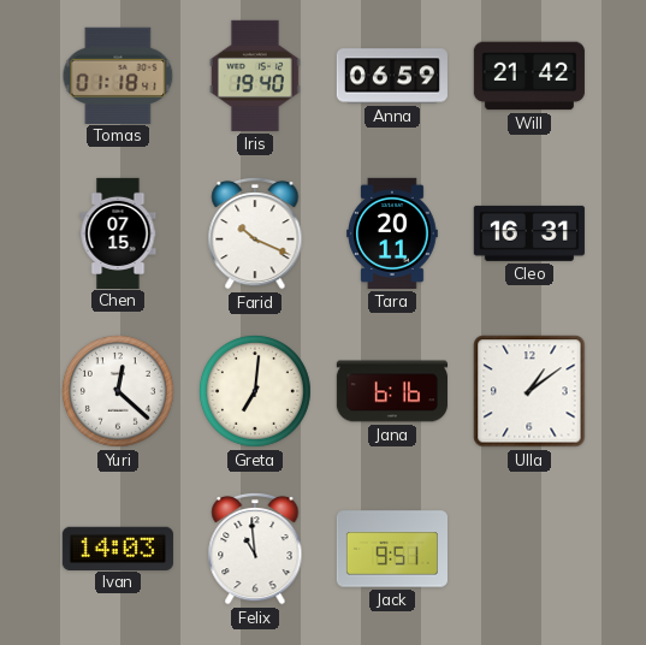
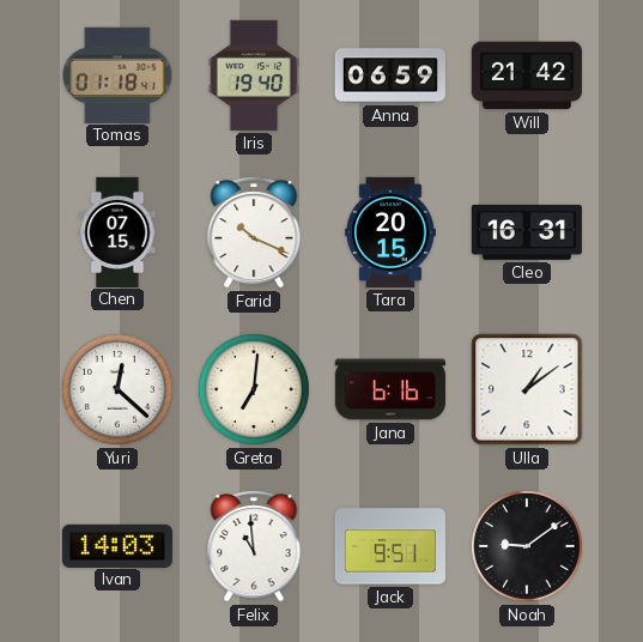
Tara: 20:11 -> 20:15 (390, 232)
Noah: none -> 9:09 (527, 546)
